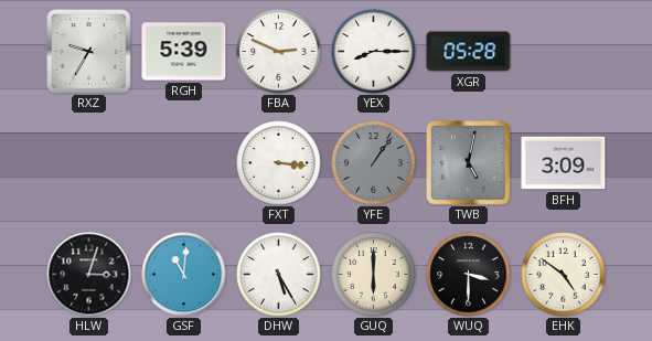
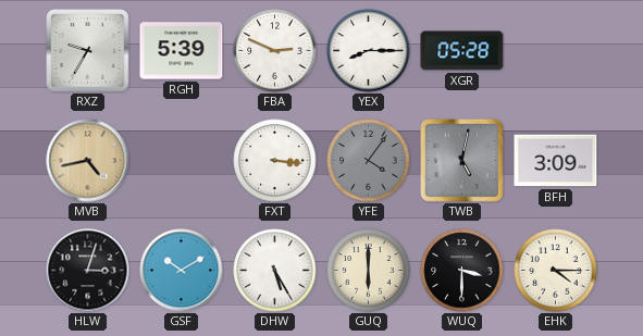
MVB: none -> 4:43 (88, 161)
YFE: 1:06 -> 4:06 (369, 161)
GSF: 11:01 -> 10:10 (182, 271)
EHK: 4:51 -> 4:15 (556, 271)
